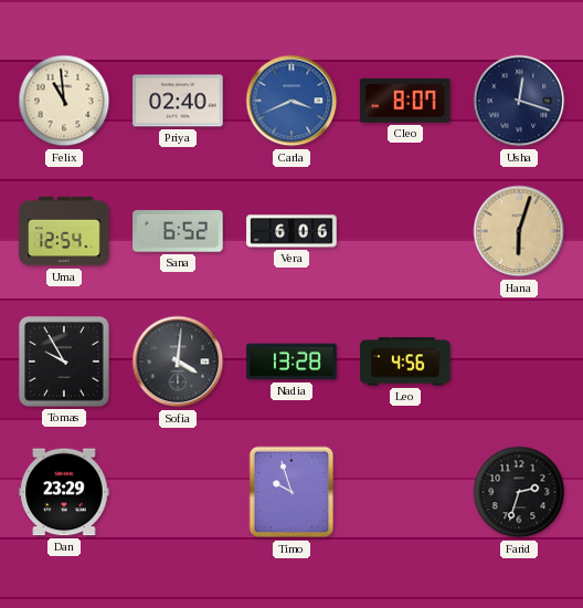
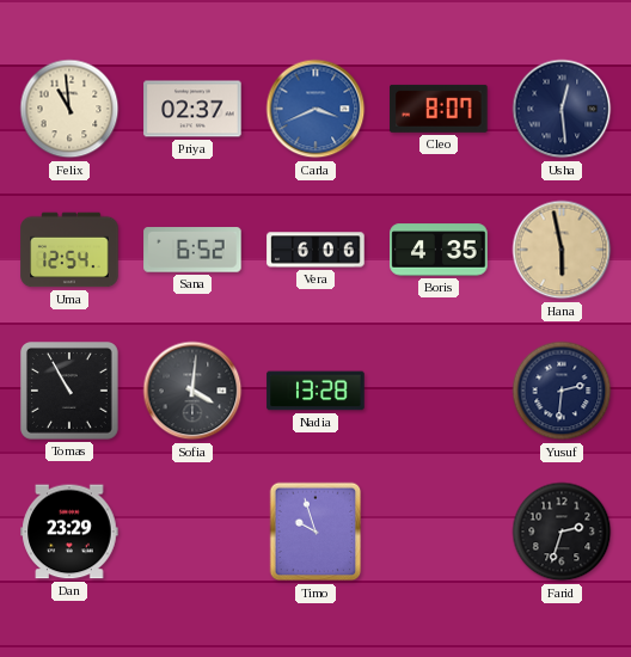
Priya: 02:40 -> 02:37 (192, 109)
Usha: 12:18 -> 12:29 (562, 109)
Boris: none -> 4:35 (439, 250)
Hana: 6:03 -> 5:58 (562, 250)
Tomas: 9:55 -> 10:55 (71, 392)
Leo: 4:56 -> none (405, 361)
Yusuf: none -> 2:31 (562, 391)
